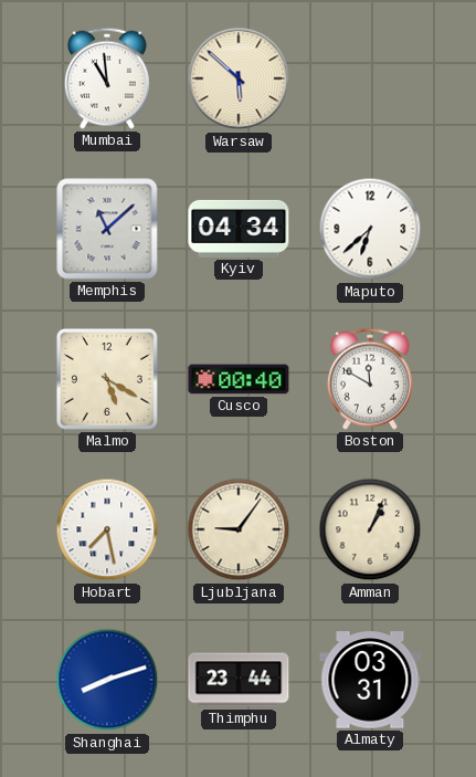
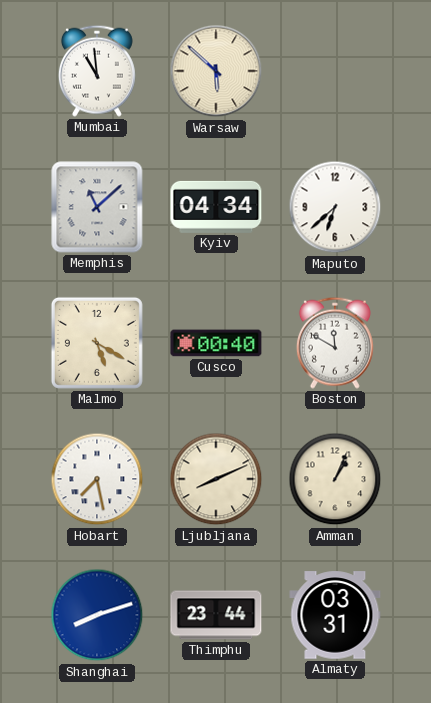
Ljubljana: 9:06 -> 8:11 (216, 479)
